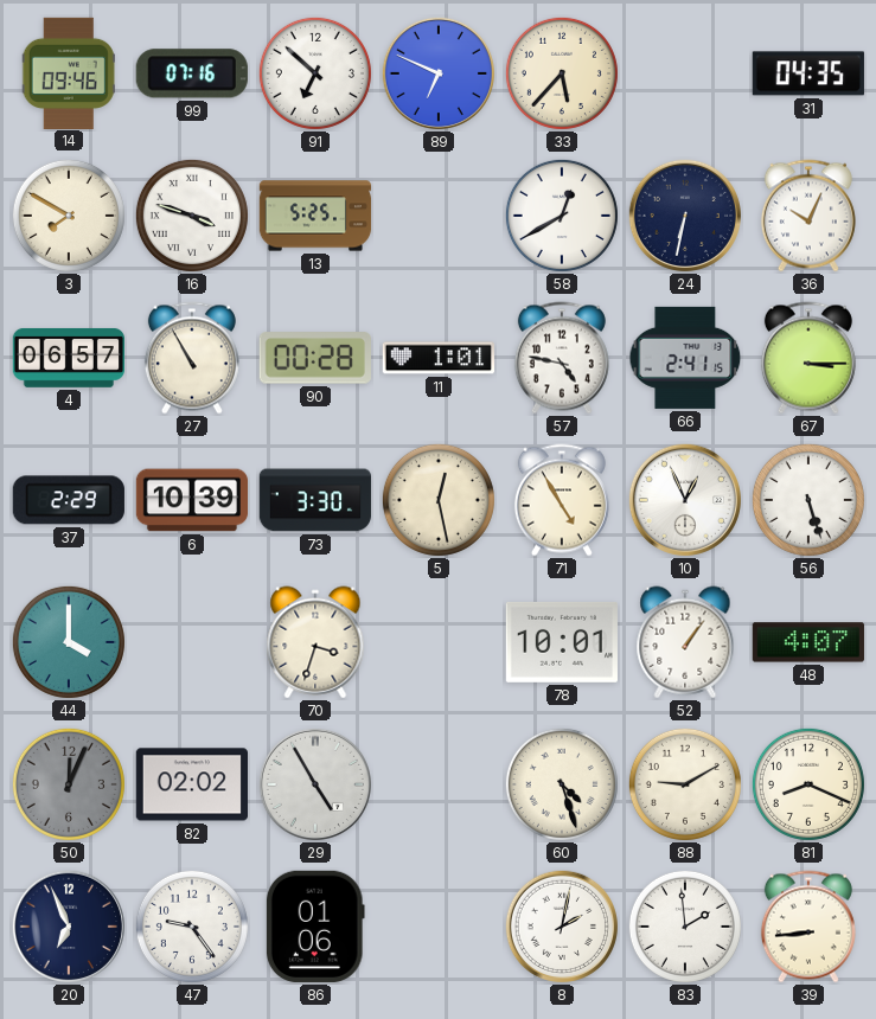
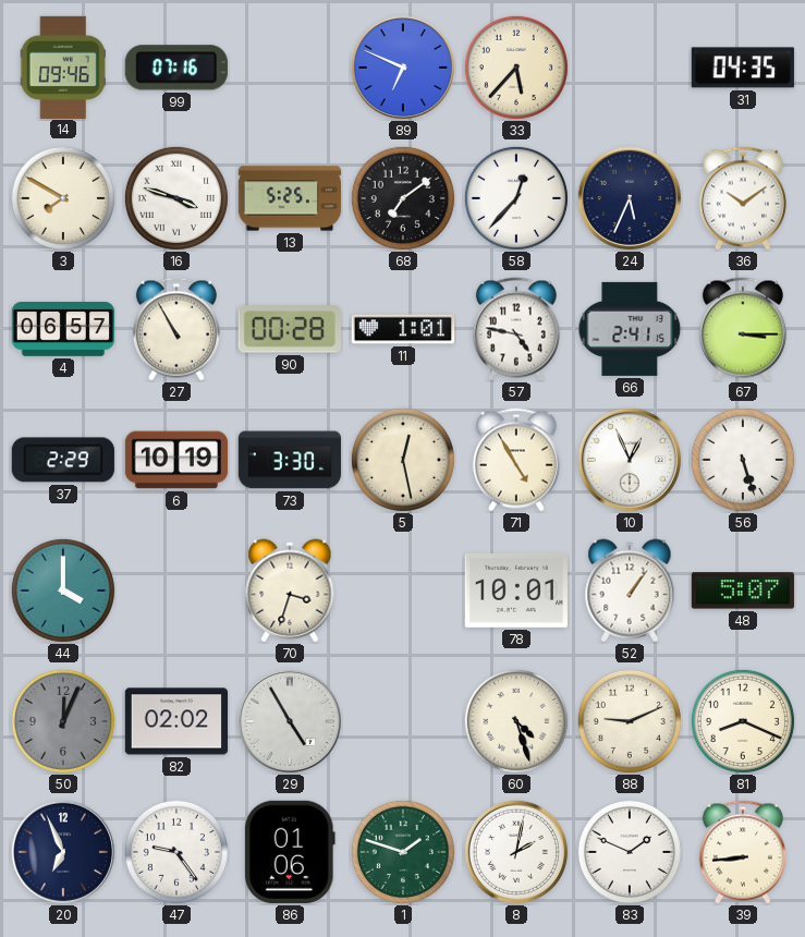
91: 6:52 -> none (315, 73)
68: none -> 7:09 (403, 198)
58: 12:40 -> 12:37 (516, 198)
24: 6:32 -> 5:34 (629, 197)
36: 10:04 -> 10:09 (743, 198)
6: 10:39 -> 10:19 (176, 460)
48: 4:07 -> 5:07 (743, 591)
88: 9:10 -> 9:11 (630, 721)
1: none -> 1:48 (403, 852)
83: 1:59 -> 1:49 (630, 852)
